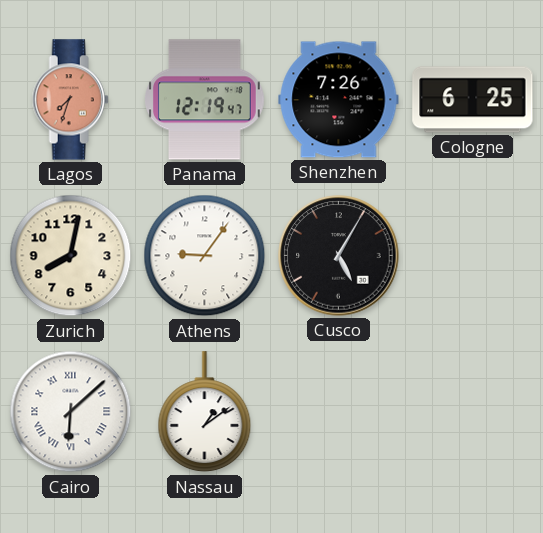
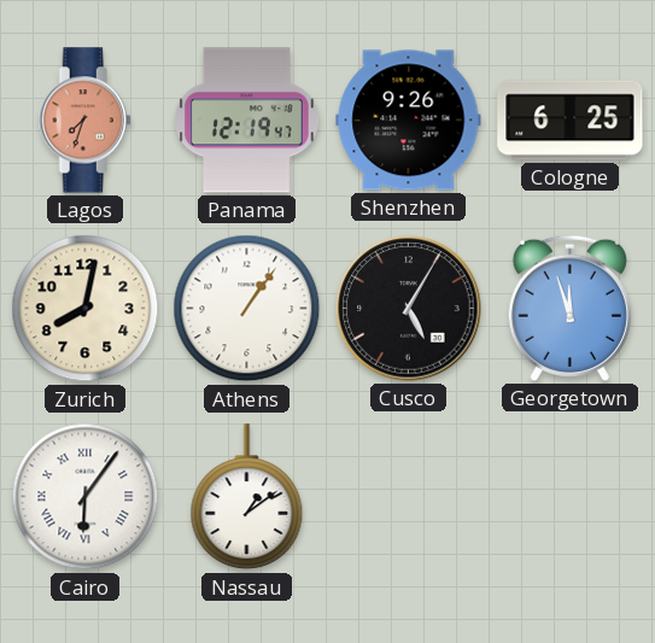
Shenzhen: 7:26 -> 9:26 (409, 121)
Athens: 9:06 -> 1:06 (247, 309)
Georgetown: none -> 11:57 (569, 308)
Cairo: 6:08 -> 6:06 (86, 497)
